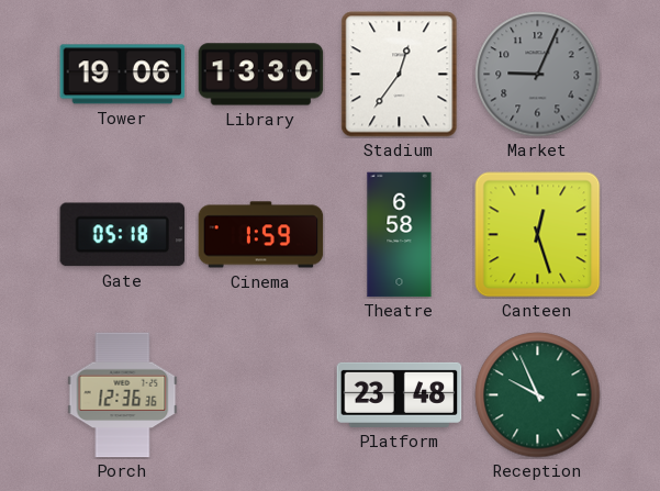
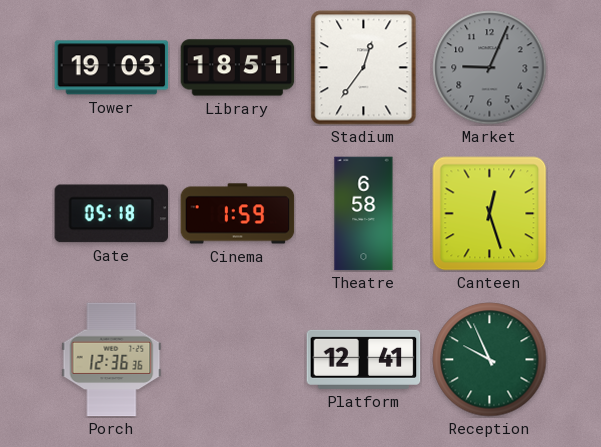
Tower: 19:06 -> 19:03 (112, 68)
Library: 13:30 -> 18:51 (238, 68)
Platform: 23:48 -> 12:41 (364, 359)
